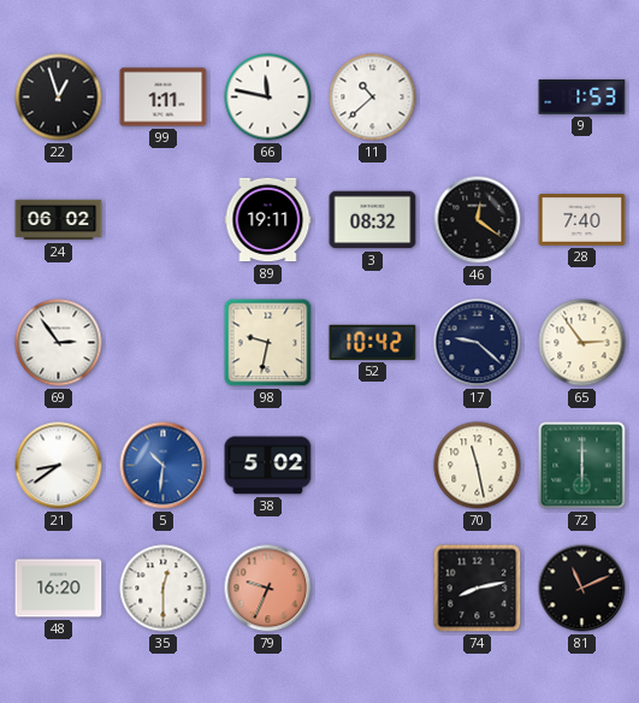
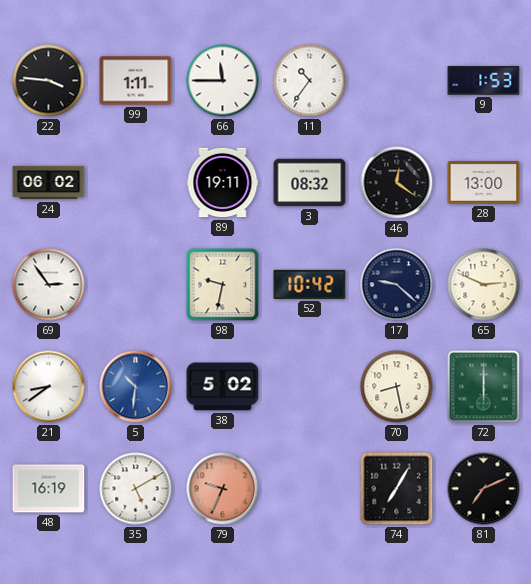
22: 12:57 -> 3:46 (49, 81)
66: 11:47 -> 11:45 (223, 81)
11: 10:38 -> 10:36 (310, 81)
28: 7:40 -> 13:00 (484, 183)
65: 2:54 -> 2:49 (484, 285)
70: 11:28 -> 8:28 (397, 387)
48: 16:20 -> 16:19 (49, 489)
35: 12:30 -> 5:10 (136, 489)
74: 8:13 -> 7:05 (397, 489)
81: 11:11 -> 7:11 (484, 489)
